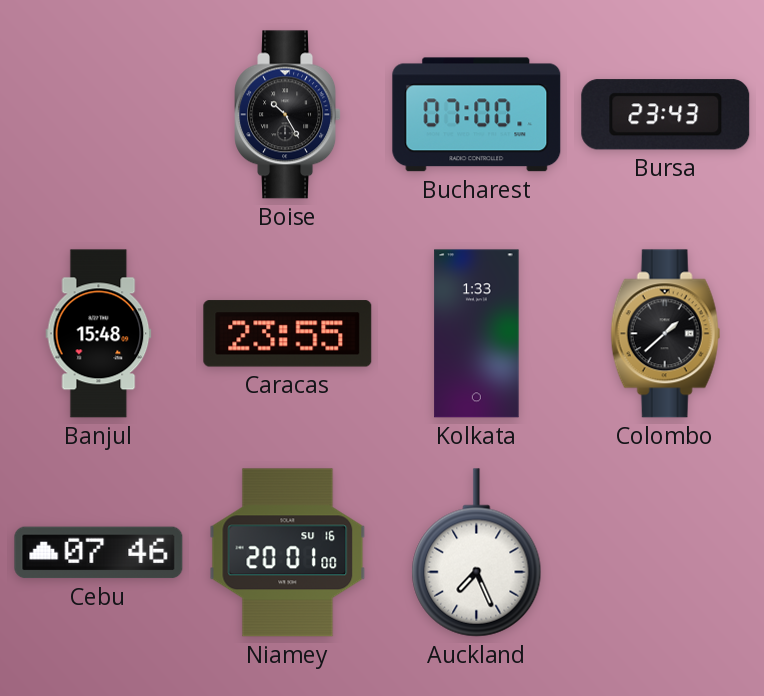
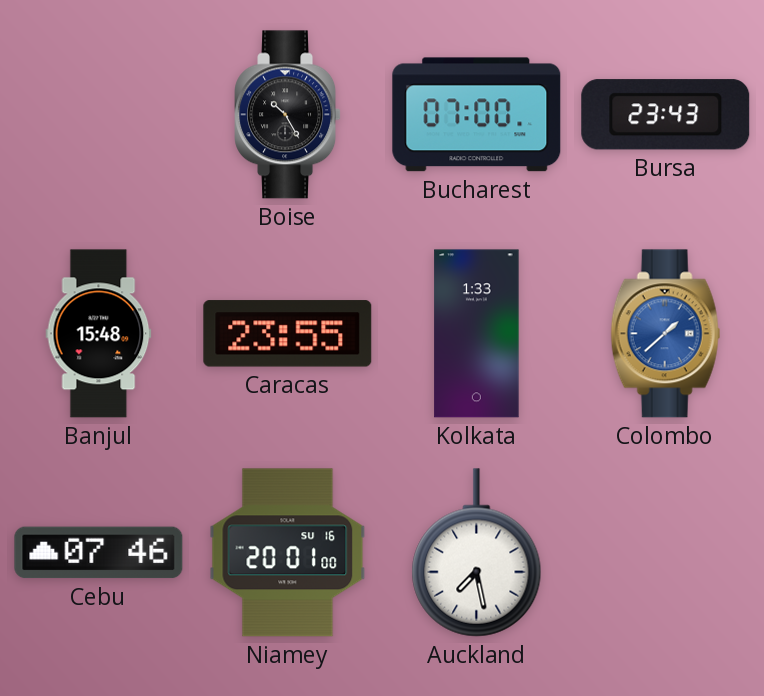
Colombo dial: black -> blue (666, 334)
Auckland: 7:26 -> 7:28 (477, 553)
